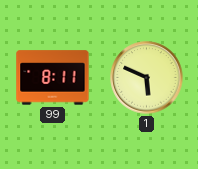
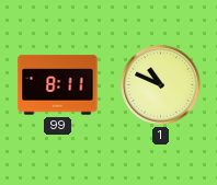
1: 5:49 -> 10:49 (161, 85)
